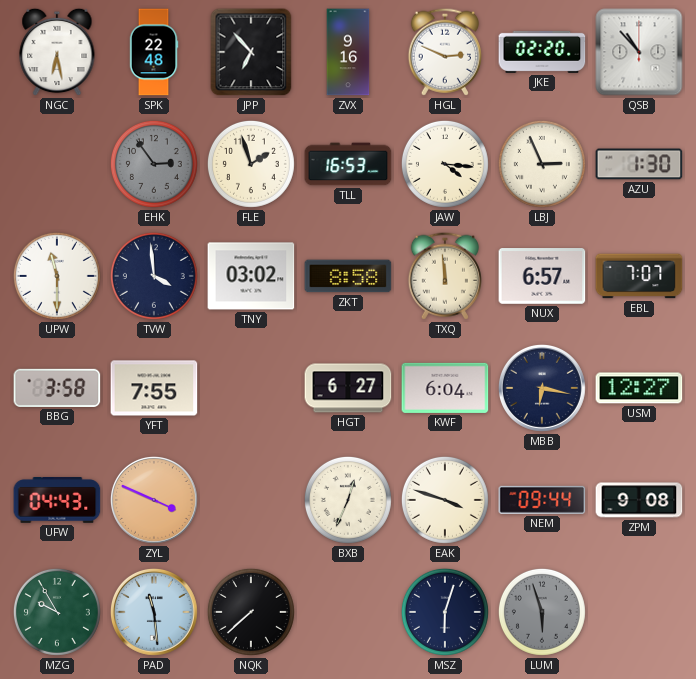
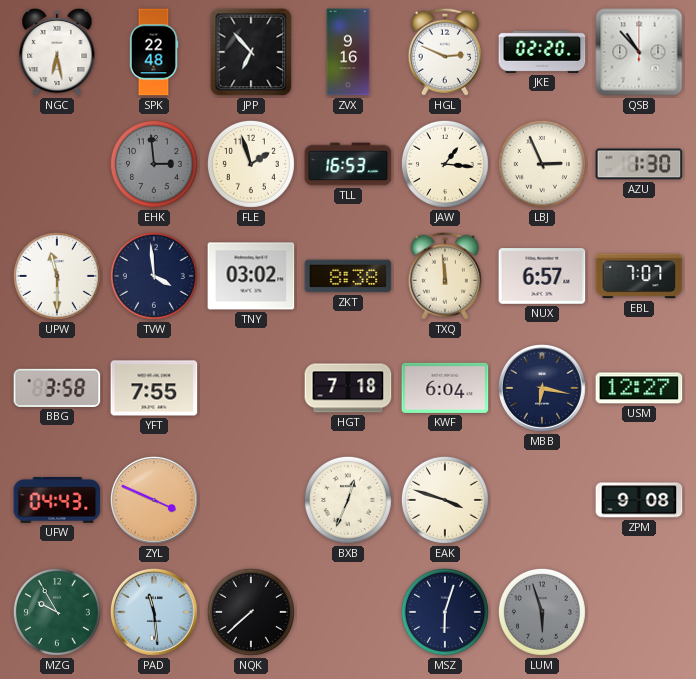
EHK: 2:54 -> 2:59 (154, 164)
JAW: 4:16 -> 1:16 (445, 164)
ZKT: 8:58 -> 8:38 (348, 276)
HGT: 6:27 -> 7:18 (348, 388)
NEM: 09:44 -> none (542, 500)
